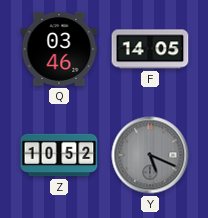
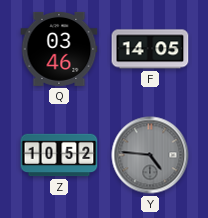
Y: 5:19 -> 4:46 (150, 155)
